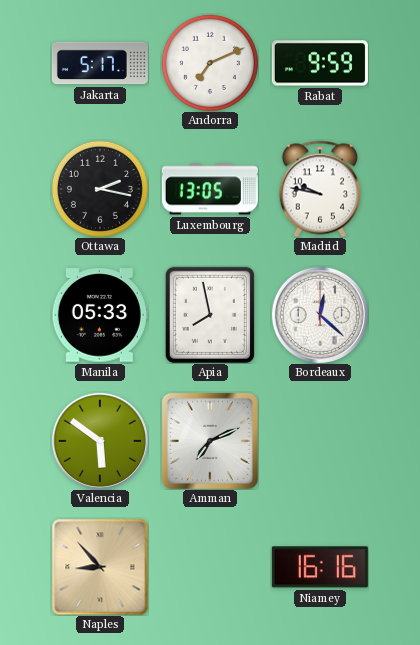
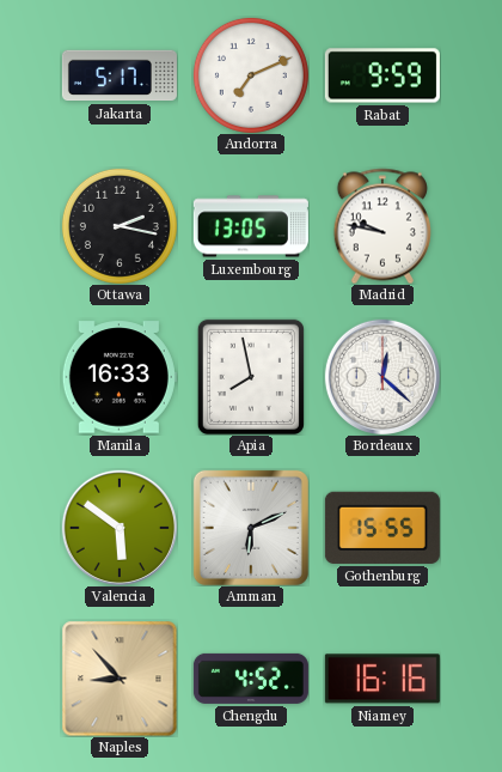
Manila: 05:33 -> 16:33 (120, 377)
Amman: 7:11 -> 6:11 (251, 528)
Gothenburg: none -> 15:55 (382, 528)
Chengdu: none -> 4:52 (251, 679)
